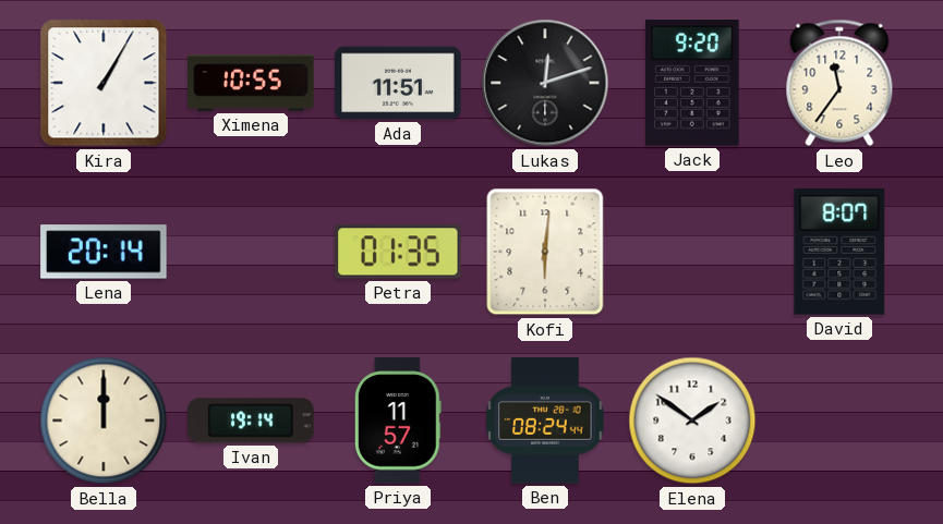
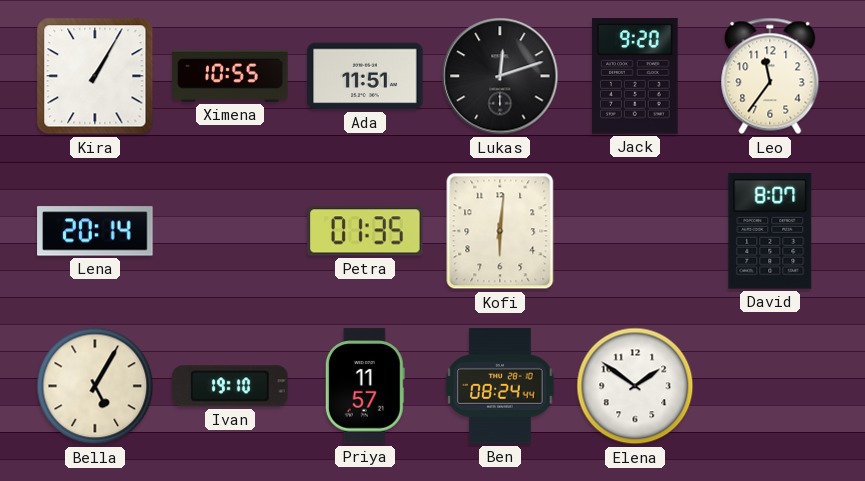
Bella: 12:00 -> 5:05 (95, 386)
Ivan: 19:14 -> 19:10 (230, 386)
